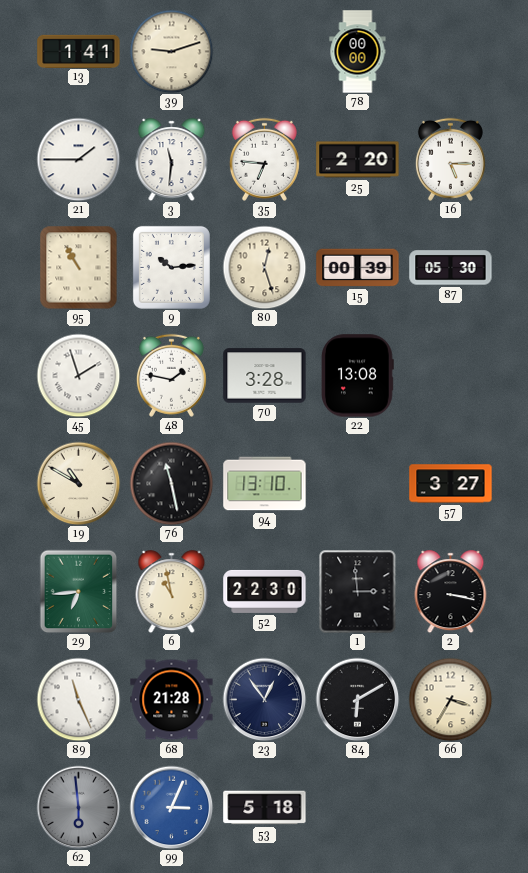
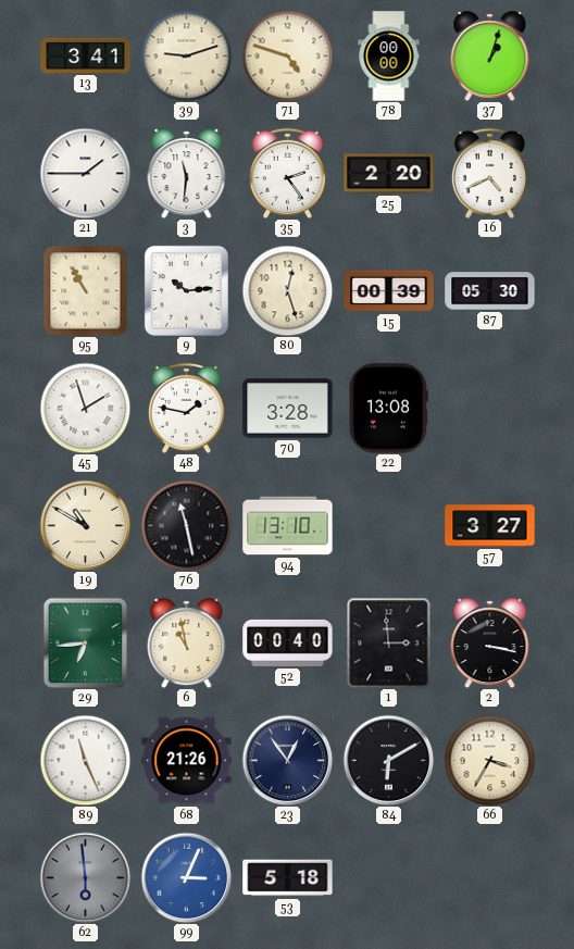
13: 1:41 -> 3:41 (86, 55)
71: none -> 4:48 (287, 55)
37: none -> 1:03 (490, 57)
35: 6:46 -> 2:24 (287, 173)
16: 5:15 -> 4:41 (489, 173)
52: 22:30 -> 00:40 (288, 642)
68: 21:28 -> 21:26 (187, 761)
